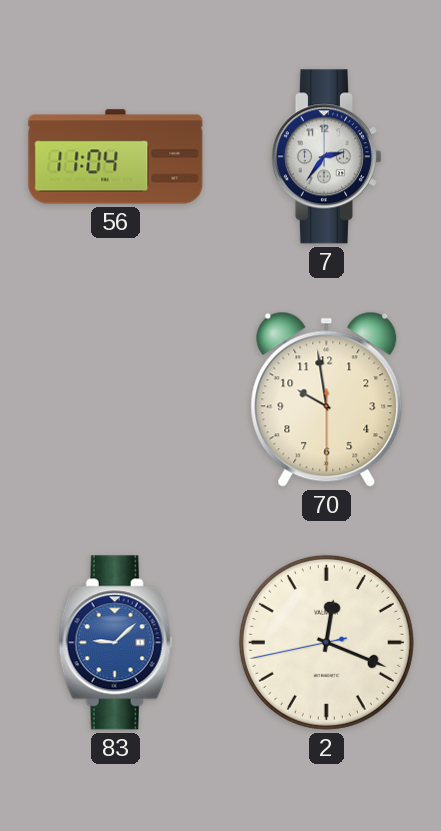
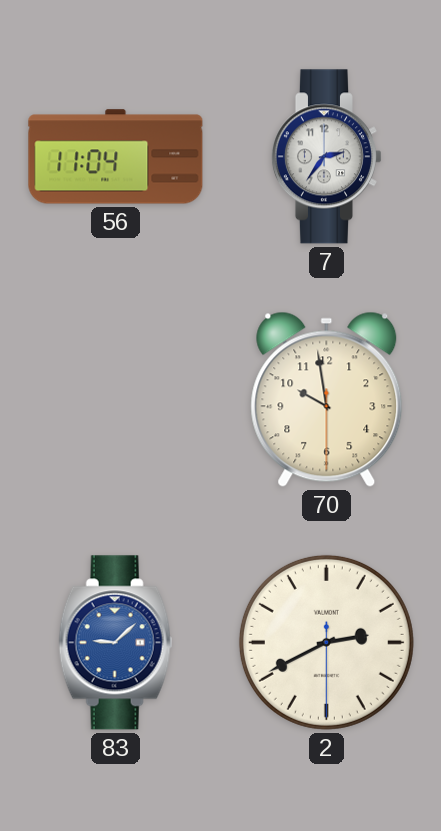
2: 12:18 -> 2:40 (326, 642)
